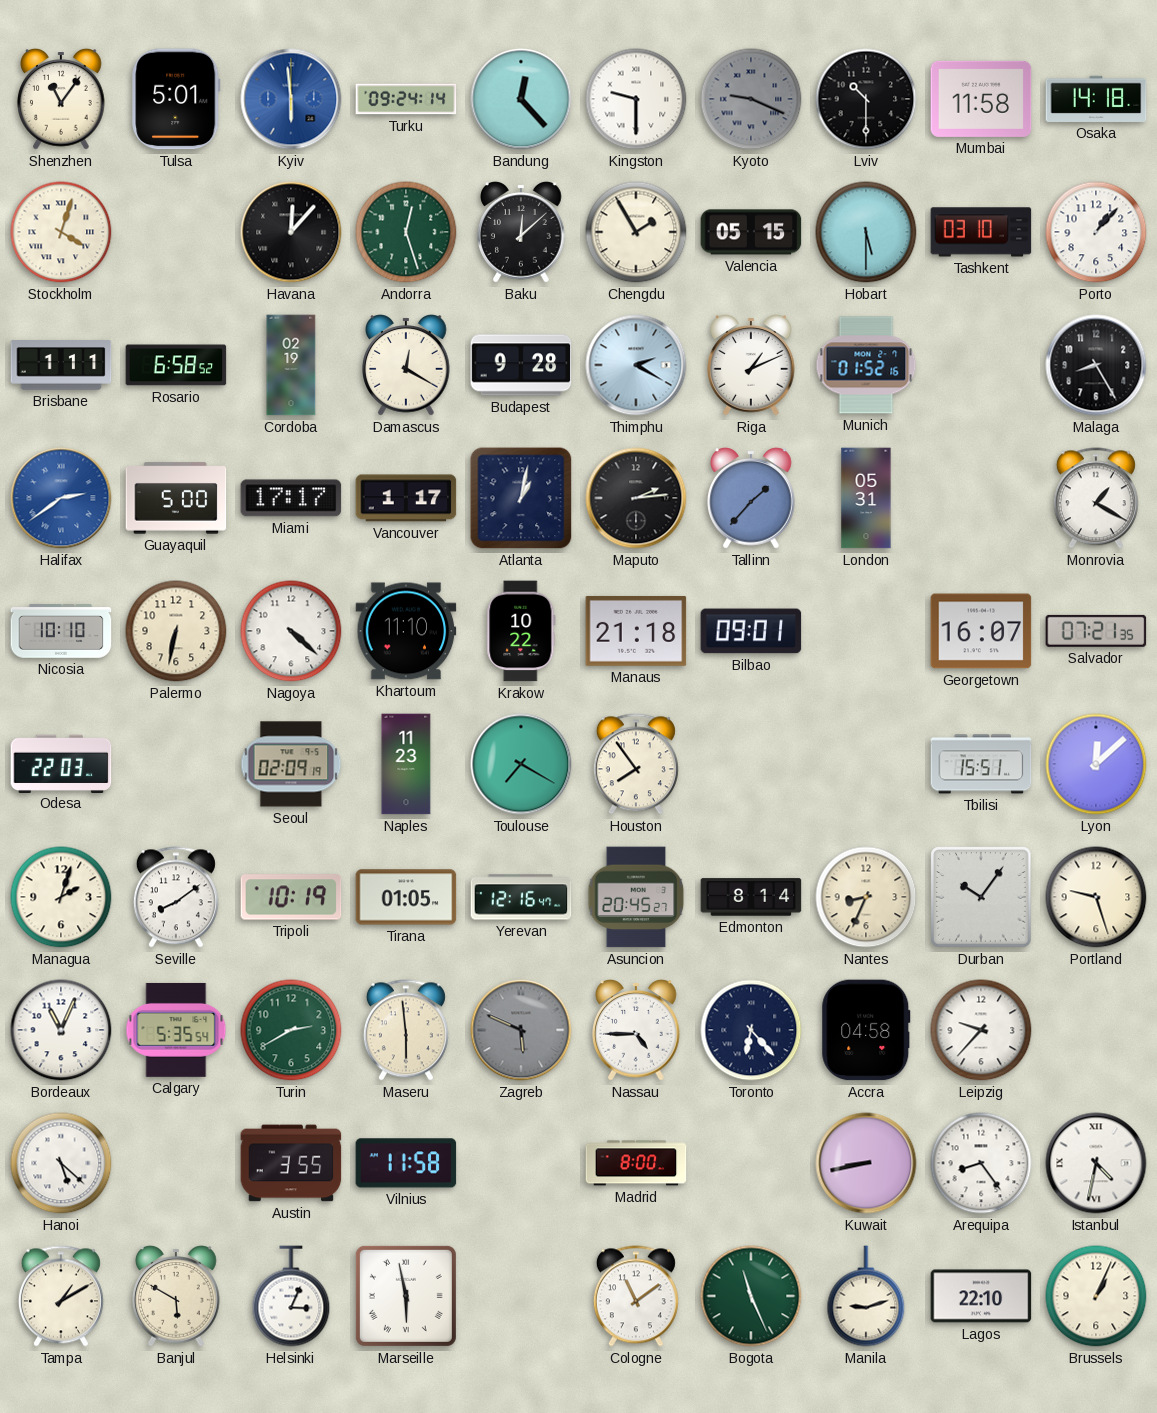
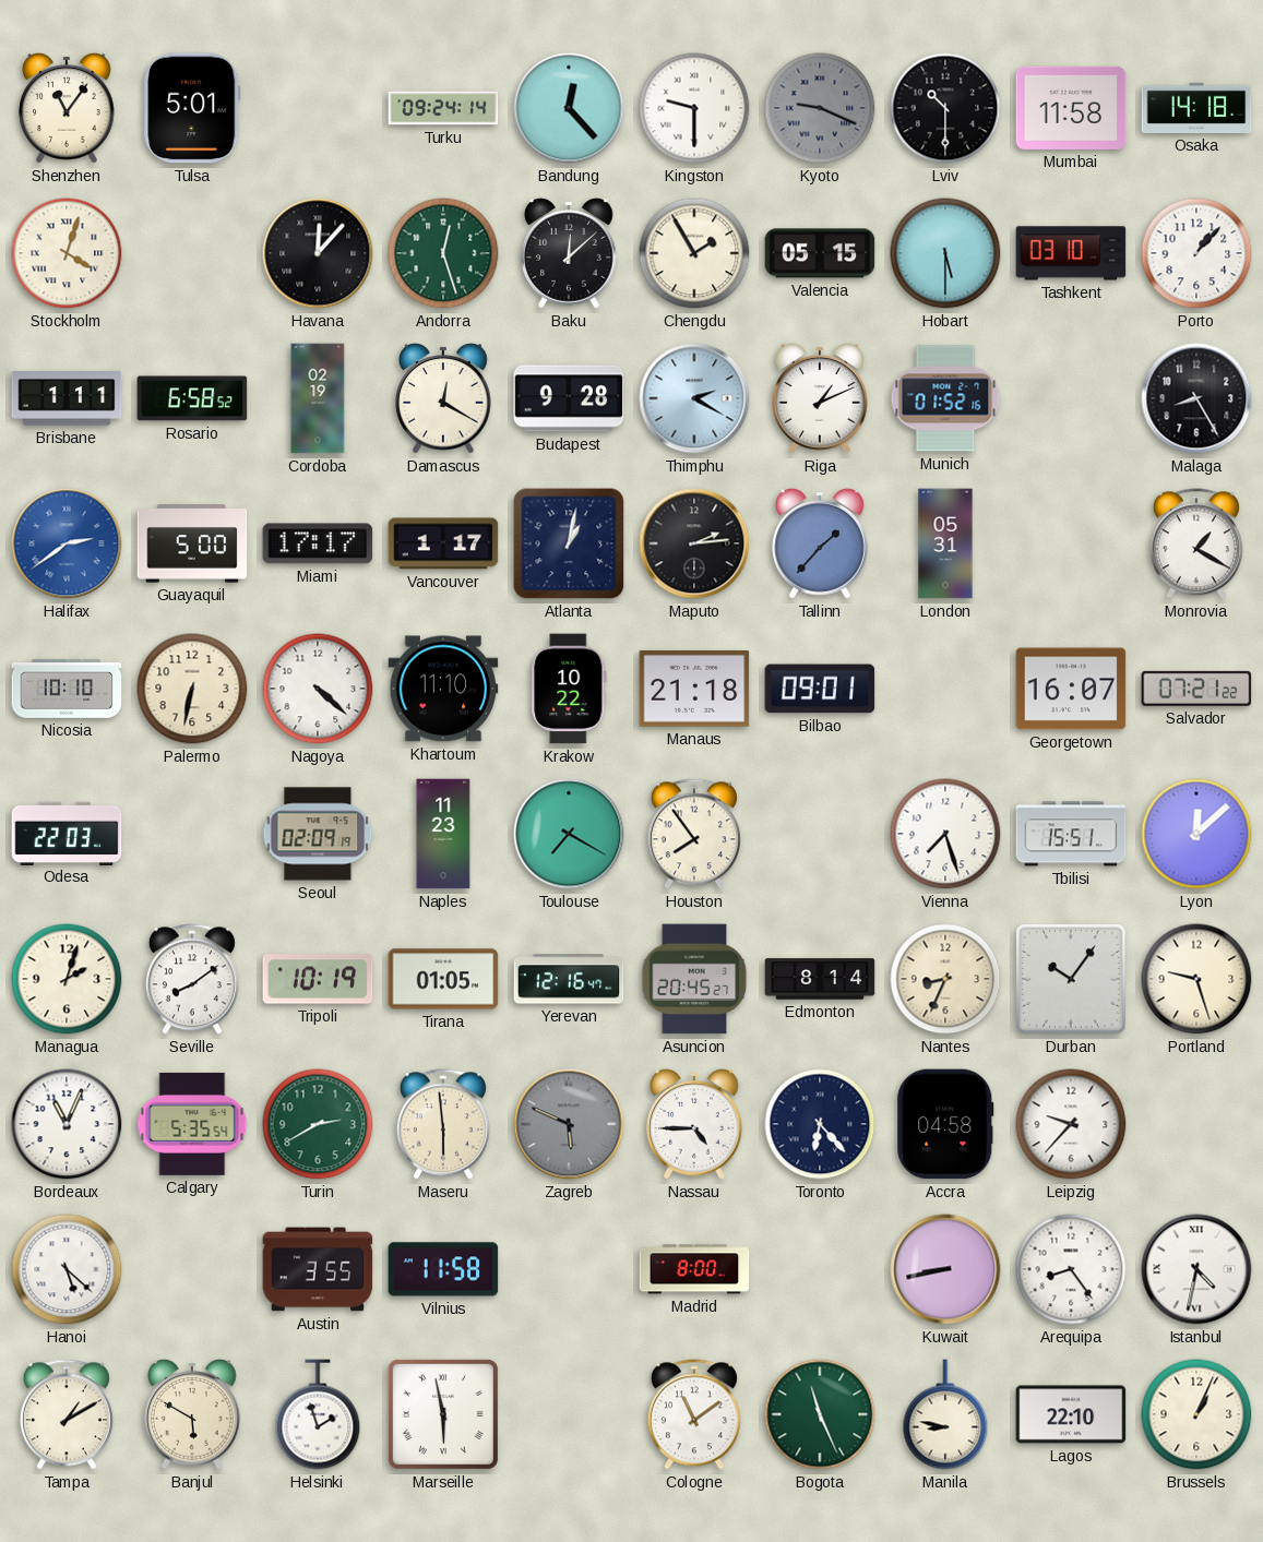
Kyiv: 5:59 -> none (291, 99)
Salvador: 07:21:35 -> 07:21:22 (1196, 689)
Vienna: none -> 7:27 (945, 834)
Helsinki: 3:04 -> 1:57 (318, 1414)
Manila: 9:12 -> 8:47 (945, 1414)
